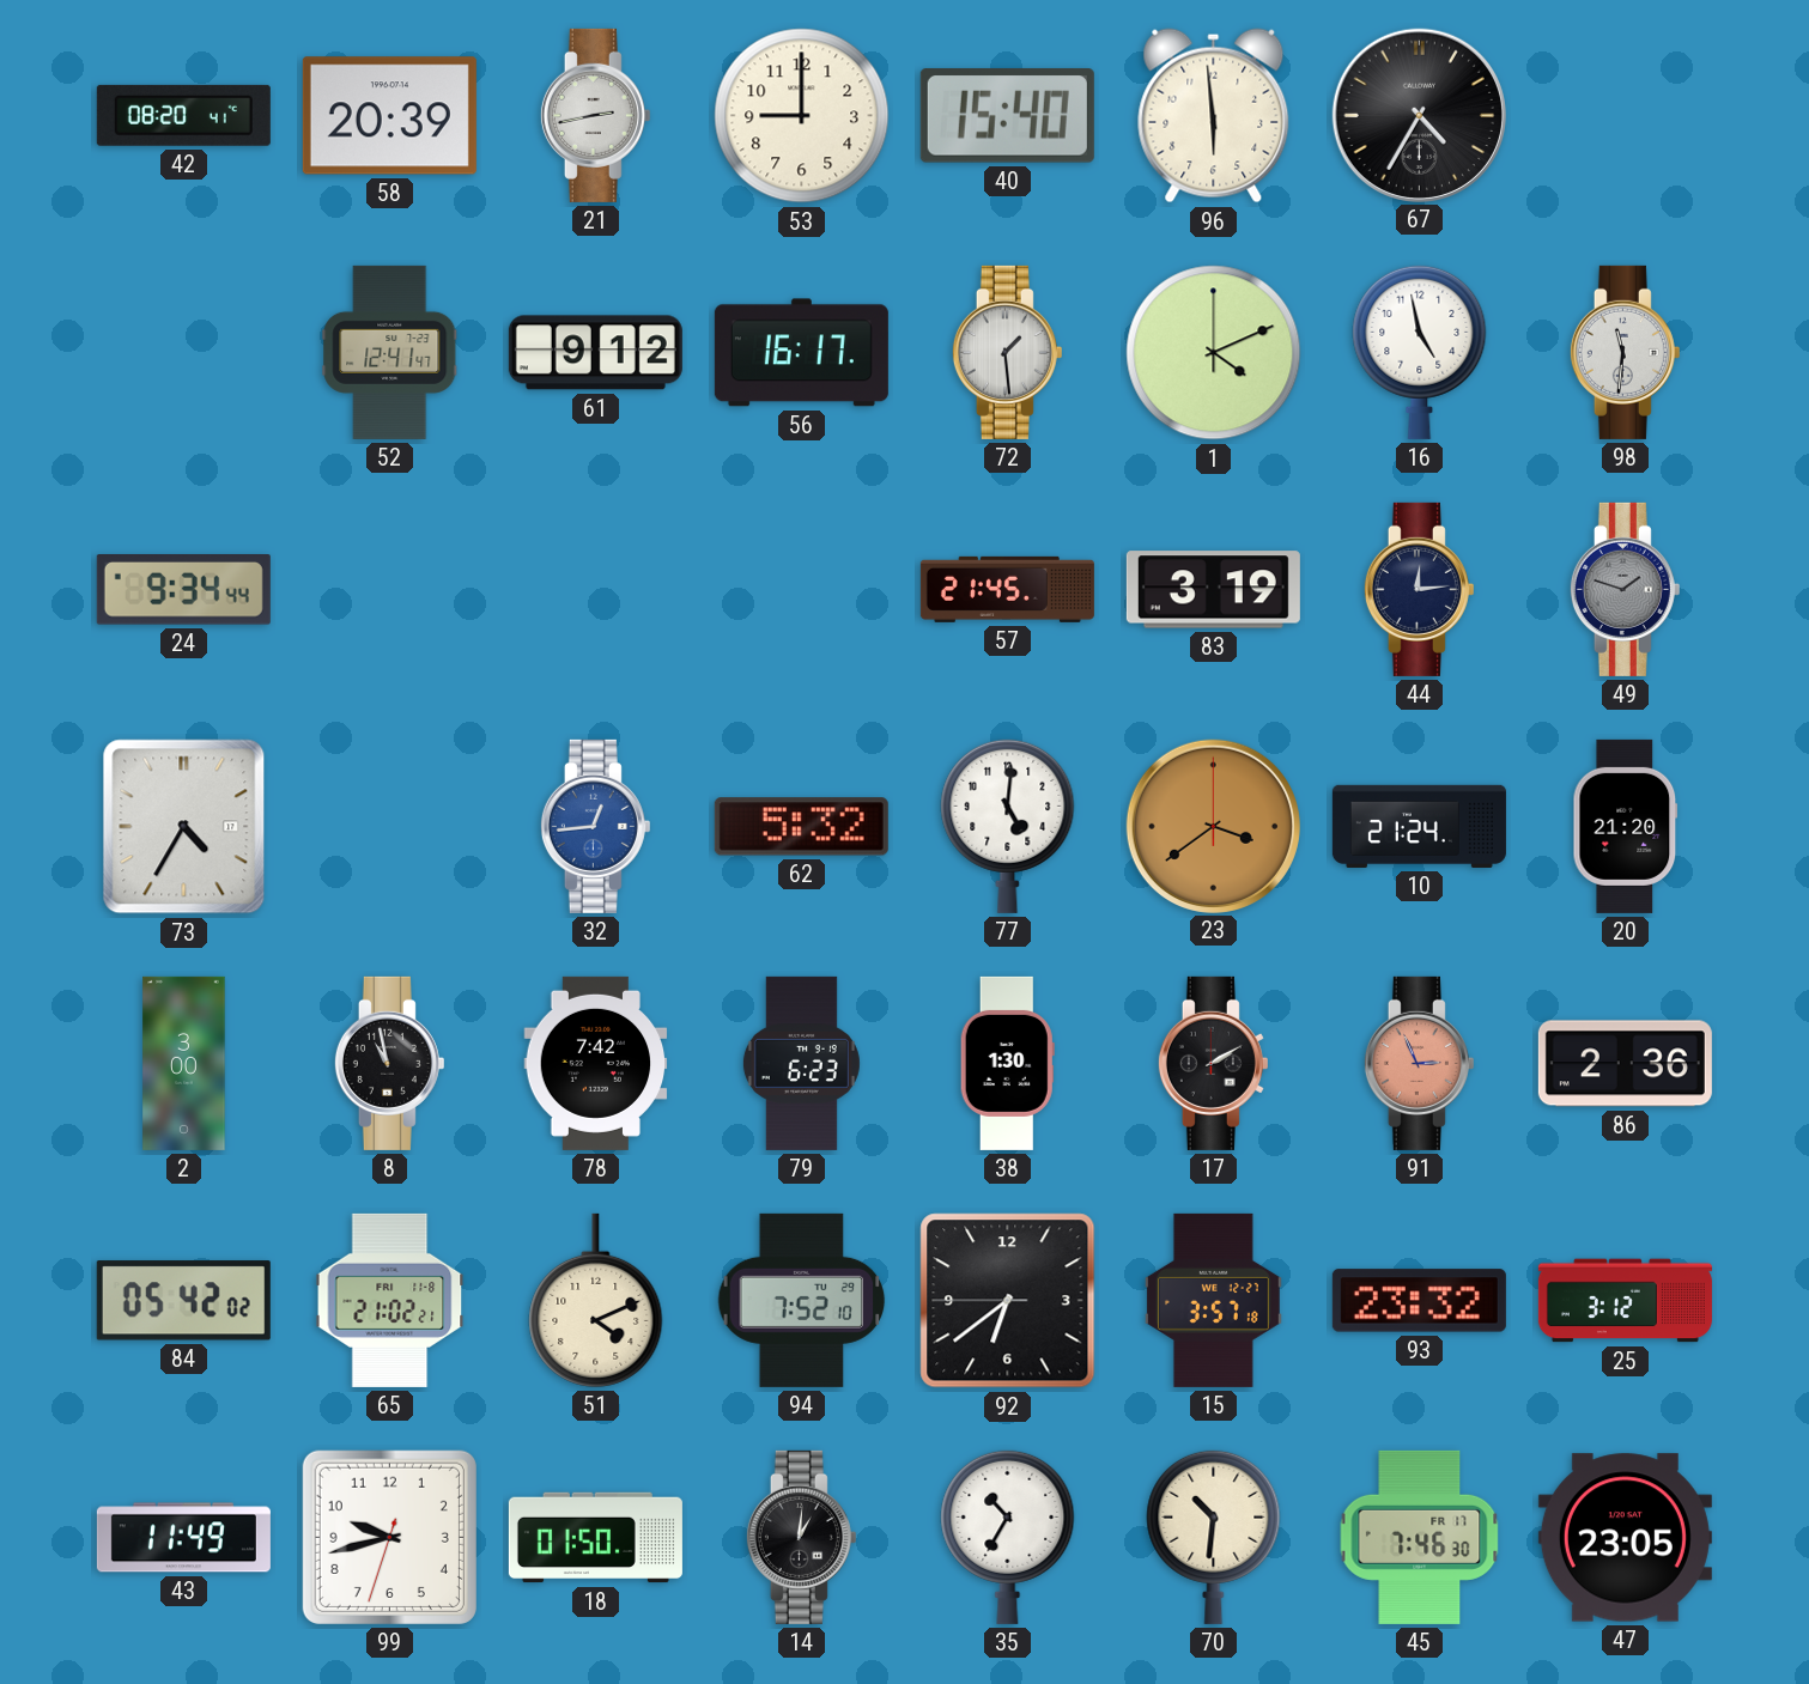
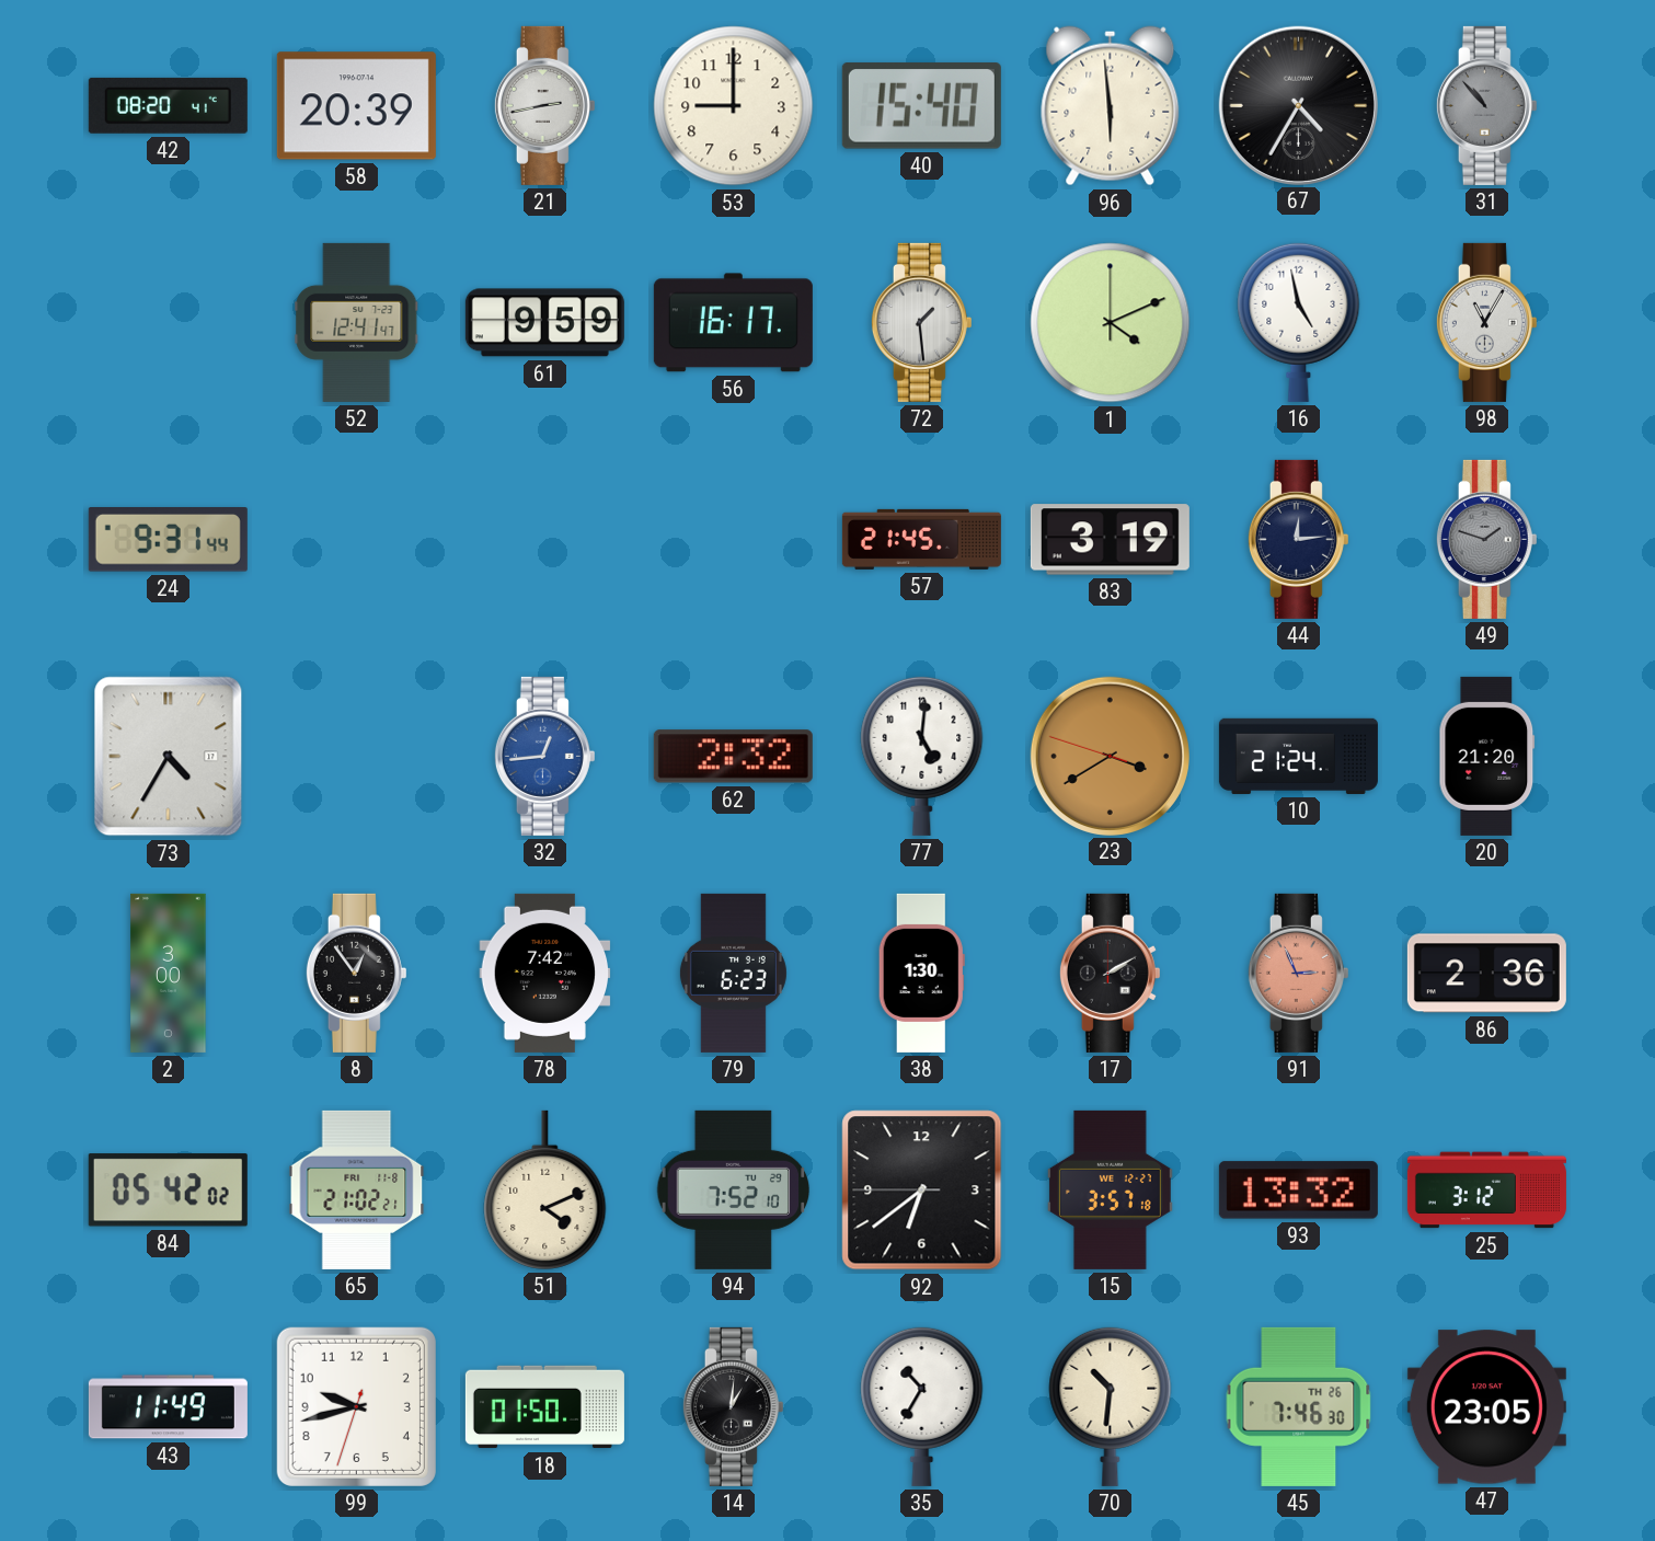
31: none -> 10:53 (1486, 105)
61: 9:12 -> 9:59 (544, 323)
98: 11:31 -> 11:05 (1486, 322)
24: 9:34 -> 9:31 (168, 540)
62: 5:32 -> 2:32 (733, 757)
23: 3:39:00 -> 3:39:48 (1110, 756)
8: 10:58 -> 12:54 (356, 973)
93: 23:32 -> 13:32 (1298, 1191)
45 date: FR 17 -> TH 26 (1299, 1406)
